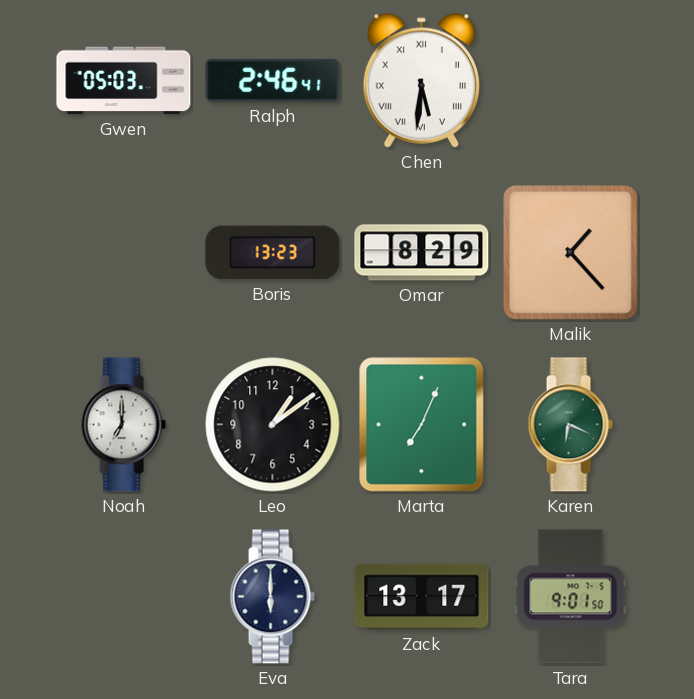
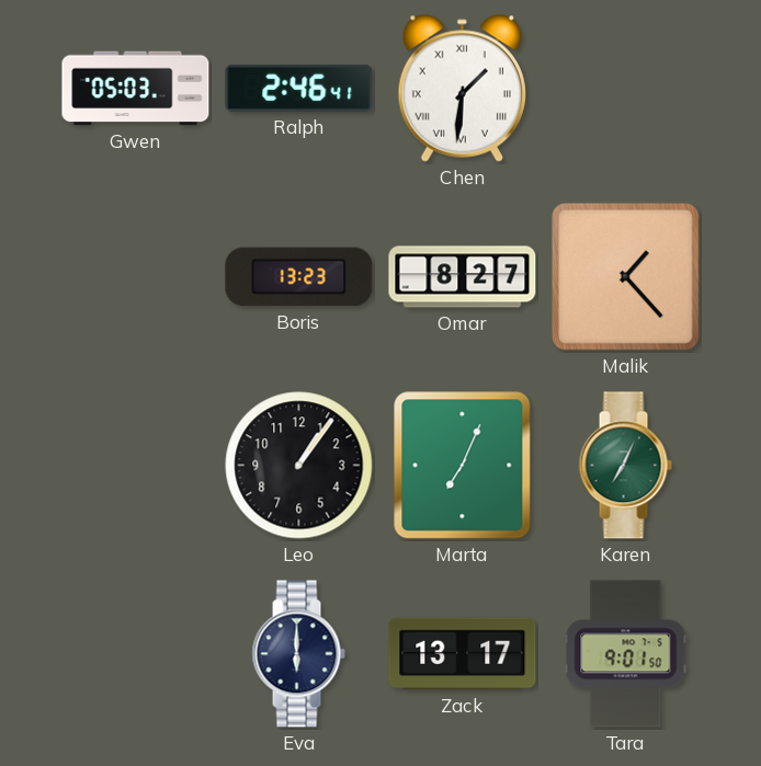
Chen: 5:31 -> 1:31 (462, 88)
Omar: 8:29 -> 8:27 (463, 277)
Noah: 7:00 -> none (123, 425)
Leo: 1:09 -> 1:06 (299, 466)
Karen: 6:19 -> 7:04 (625, 466)
